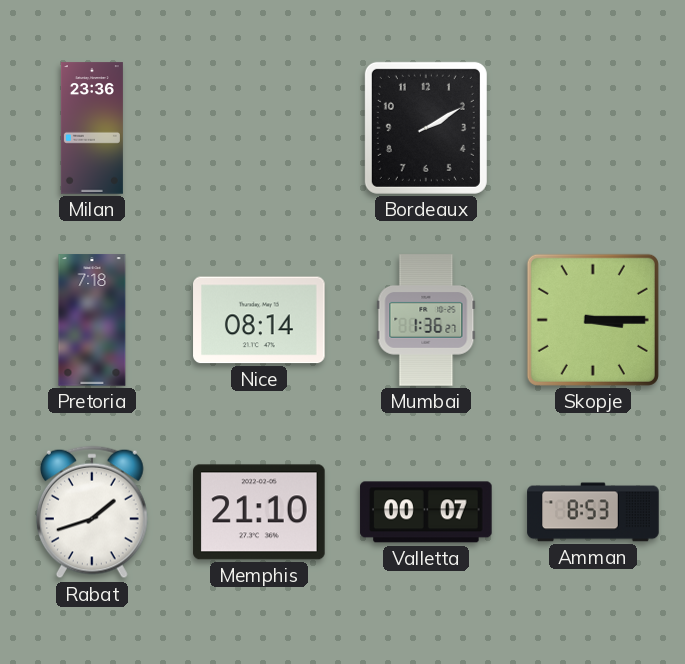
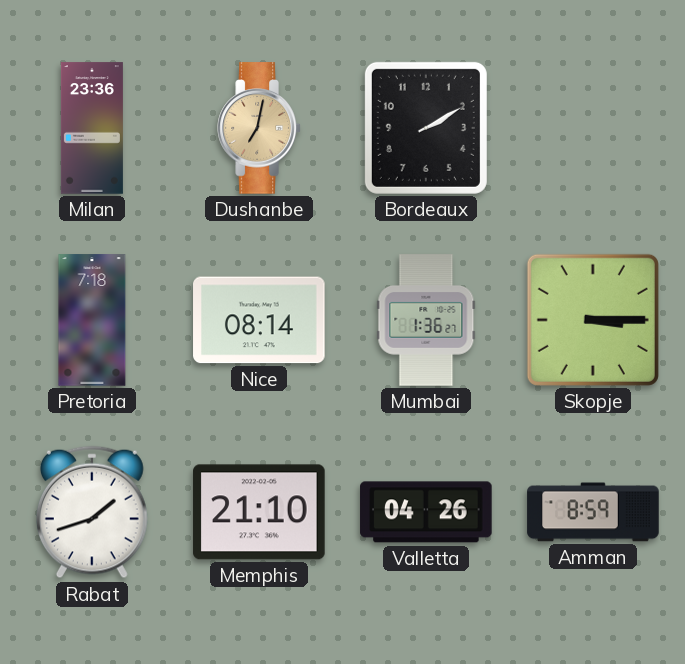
Dushanbe: none -> 7:02 (259, 128)
Valletta: 00:07 -> 04:26 (426, 512)
Amman: 8:53 -> 8:59 (593, 512)
